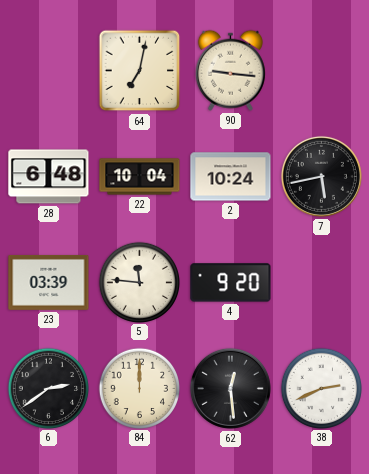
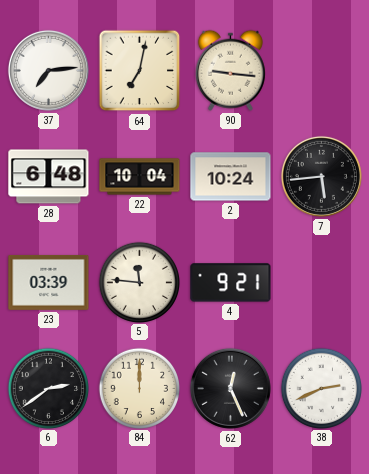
37: none -> 7:14 (48, 70)
7: 5:43 -> 5:44 (321, 176)
4: 9:20 -> 9:21 (231, 283)
62: 12:29 -> 12:26 (230, 388)
